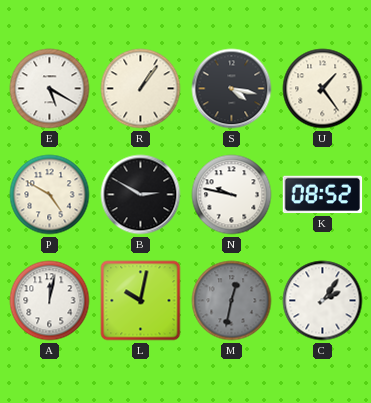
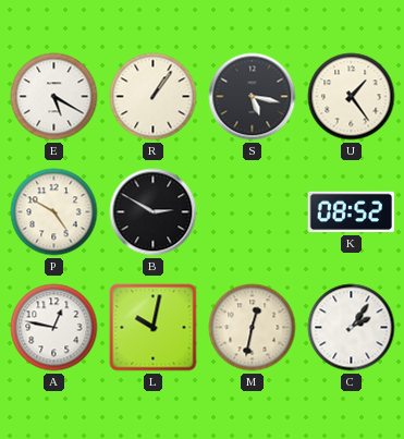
S: 4:17 -> 5:17 (253, 97)
N: 9:47 -> none (232, 195)
A: 12:02 -> 12:47 (54, 328)
M dial: grey -> cream (253, 328)
